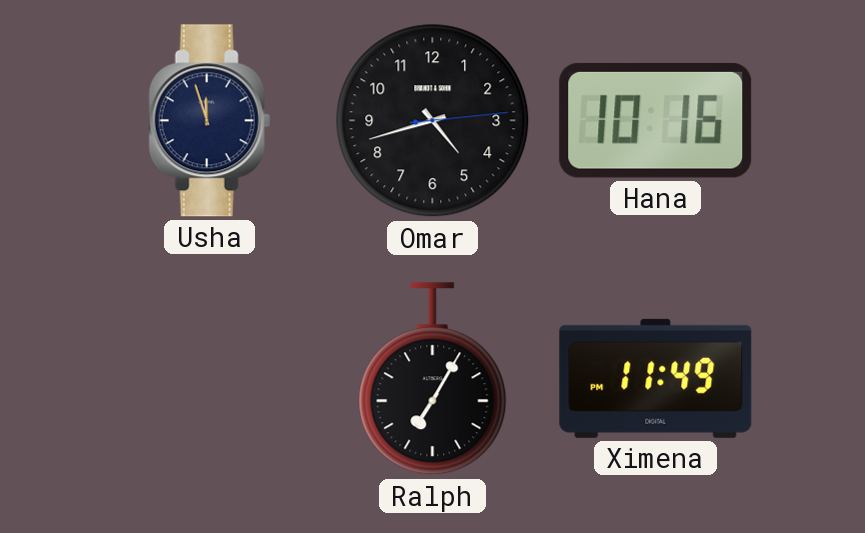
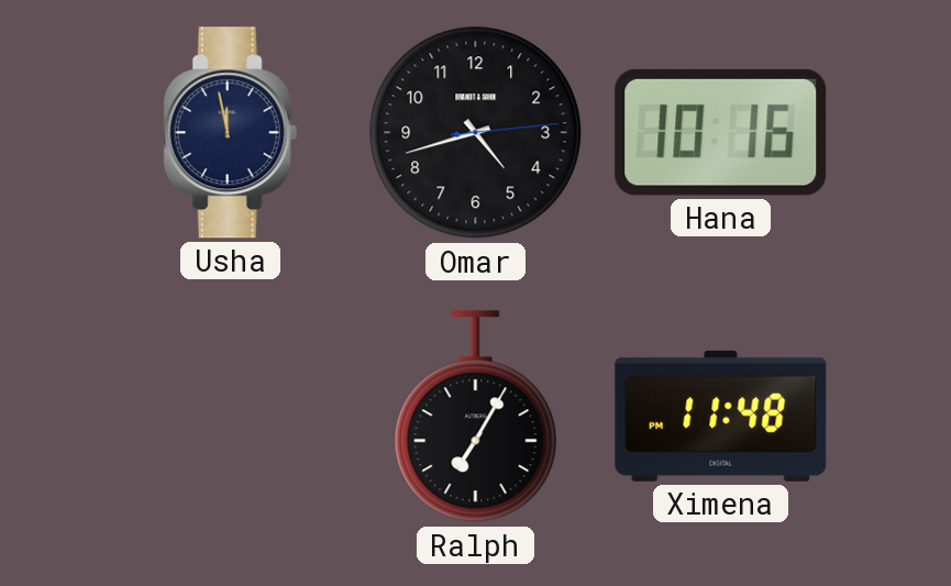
Usha: 11:57 -> 11:58 (230, 133)
Ximena: 11:49 -> 11:48 (721, 416)
